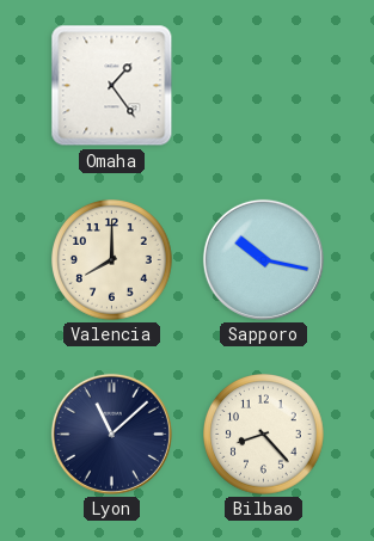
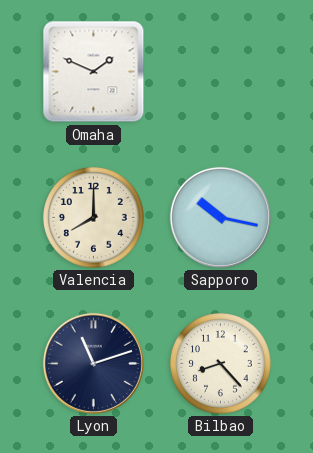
Omaha: 1:24 -> 1:49 (94, 72)
Lyon: 11:08 -> 11:12 (93, 363)
